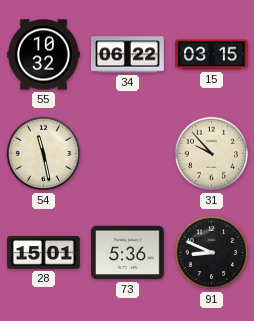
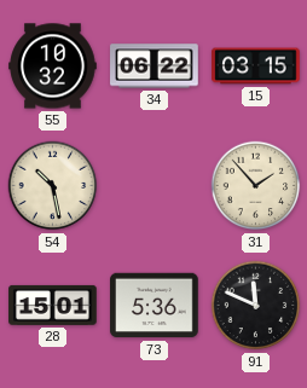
54: 11:28 -> 10:28 (53, 186)
31: 9:53 -> 1:53 (256, 186)
91: 8:49 -> 11:49 (256, 306)
